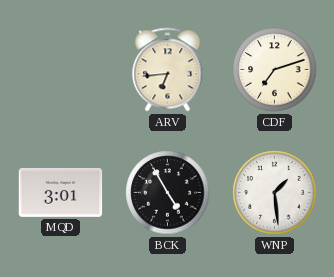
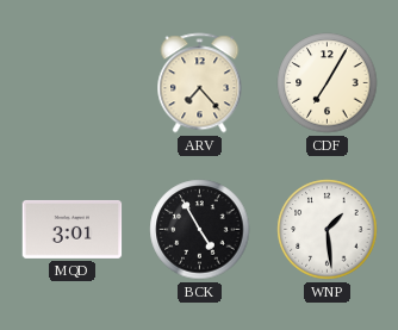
ARV: 6:44 -> 7:23 (200, 83)
CDF: 7:12 -> 7:05 (328, 83)
